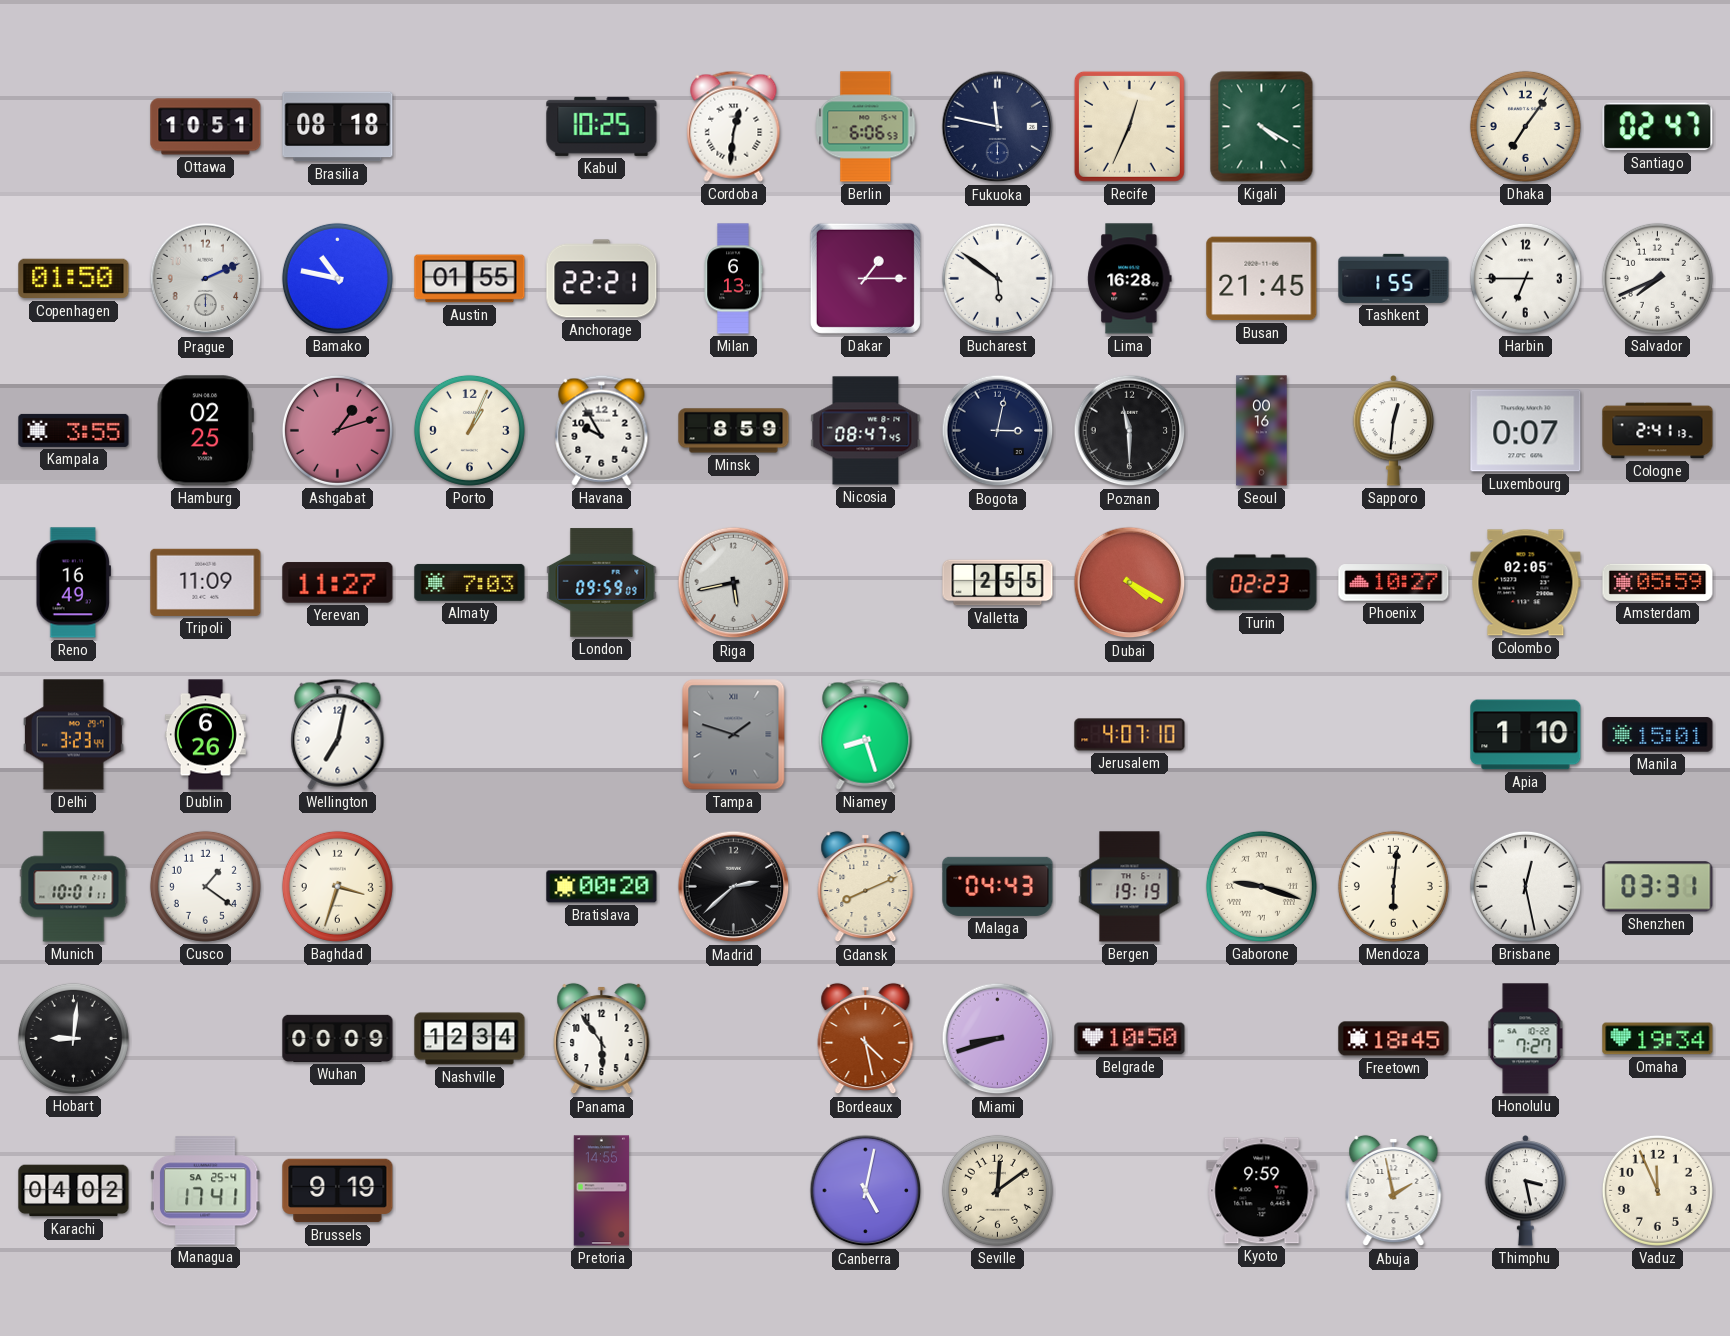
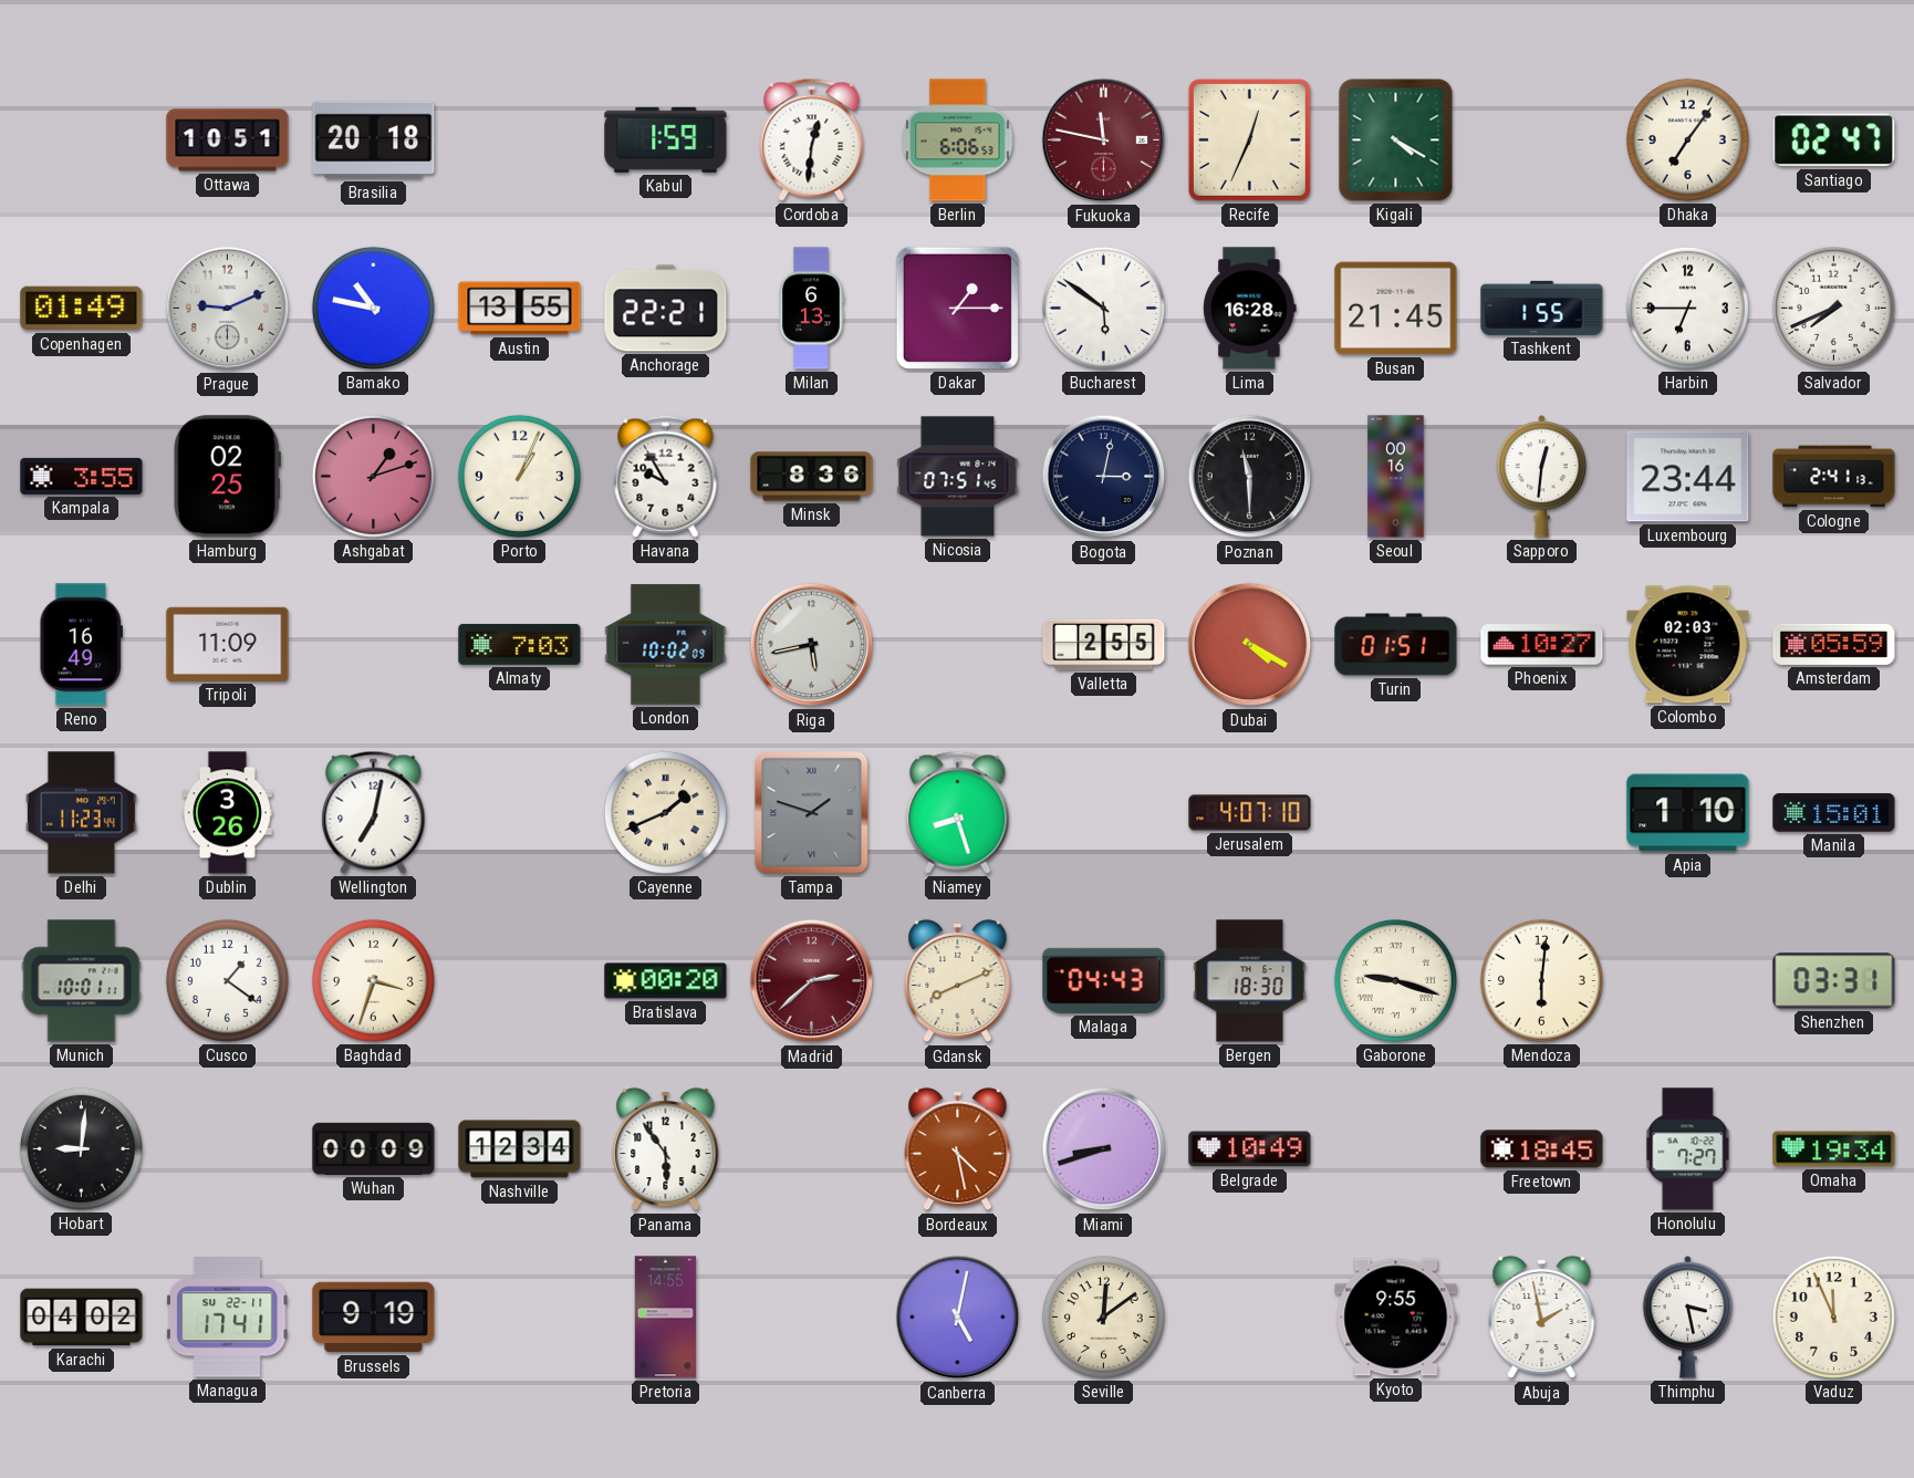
Brasilia: 08:18 -> 20:18 (374, 140)
Kabul: 10:25 -> 1:59 (666, 139)
Fukuoka dial: navy -> burgundy (1104, 140)
Copenhagen: 01:50 -> 01:49 (82, 309)
Prague: 2:11 -> 9:11 (228, 309)
Austin: 01:55 -> 13:55 (520, 309)
Minsk: 8:59 -> 8:36 (812, 477)
Nicosia: 08:47 -> 07:51 (958, 477)
Luxembourg: 0:07 -> 23:44 (1688, 477)
Yerevan: 11:27 -> none (338, 583)
London: 09:59 -> 10:02 (666, 645)
Turin: 02:23 -> 01:51 (1396, 645)
Colombo: 02:05 -> 02:03 (1688, 645)
Delhi: 3:23 -> 11:23 (81, 813)
Dublin: 6:26 -> 3:26 (227, 813)
Cayenne: none -> 1:41 (665, 812)
Madrid dial: black -> burgundy (812, 981)
Bergen: 19:19 -> 18:30 (1250, 981)
Brisbane: 12:28 -> none (1525, 886)
Belgrade: 10:50 -> 10:49 (1250, 1149)
Managua date: SA 25-4 -> SU 22-11 (227, 1318)
Kyoto: 9:59 -> 9:55 (1396, 1318)
